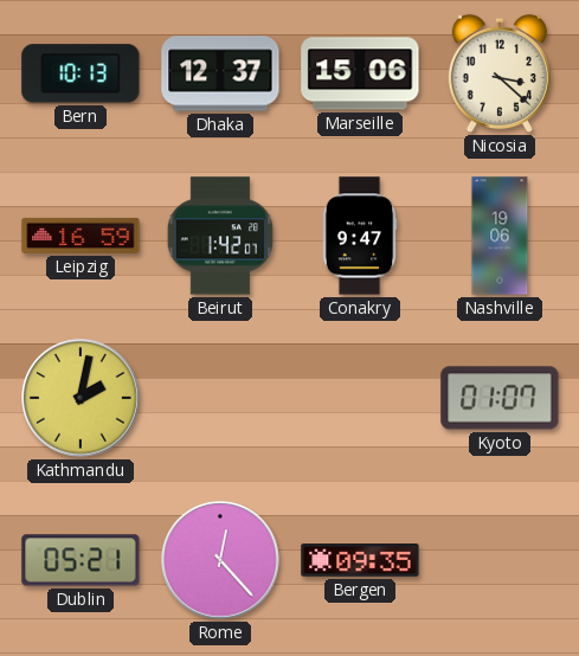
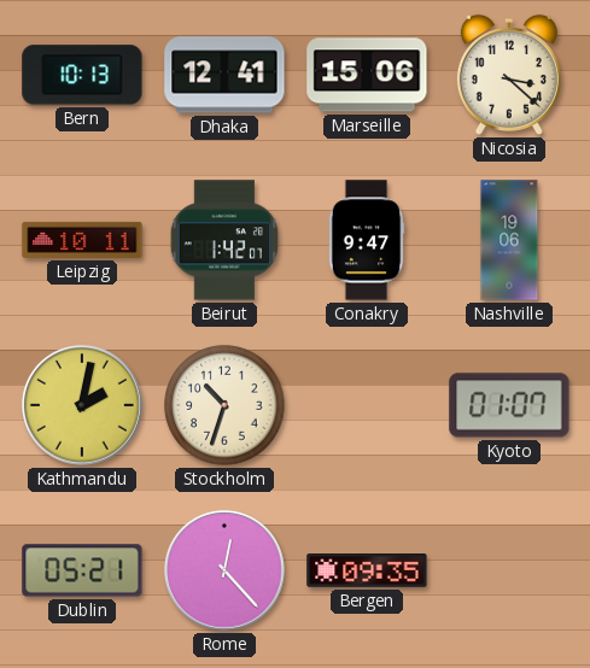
Dhaka: 12:37 -> 12:41 (224, 75)
Leipzig: 16:59 -> 10:11 (82, 240)
Stockholm: none -> 10:33 (224, 405)
